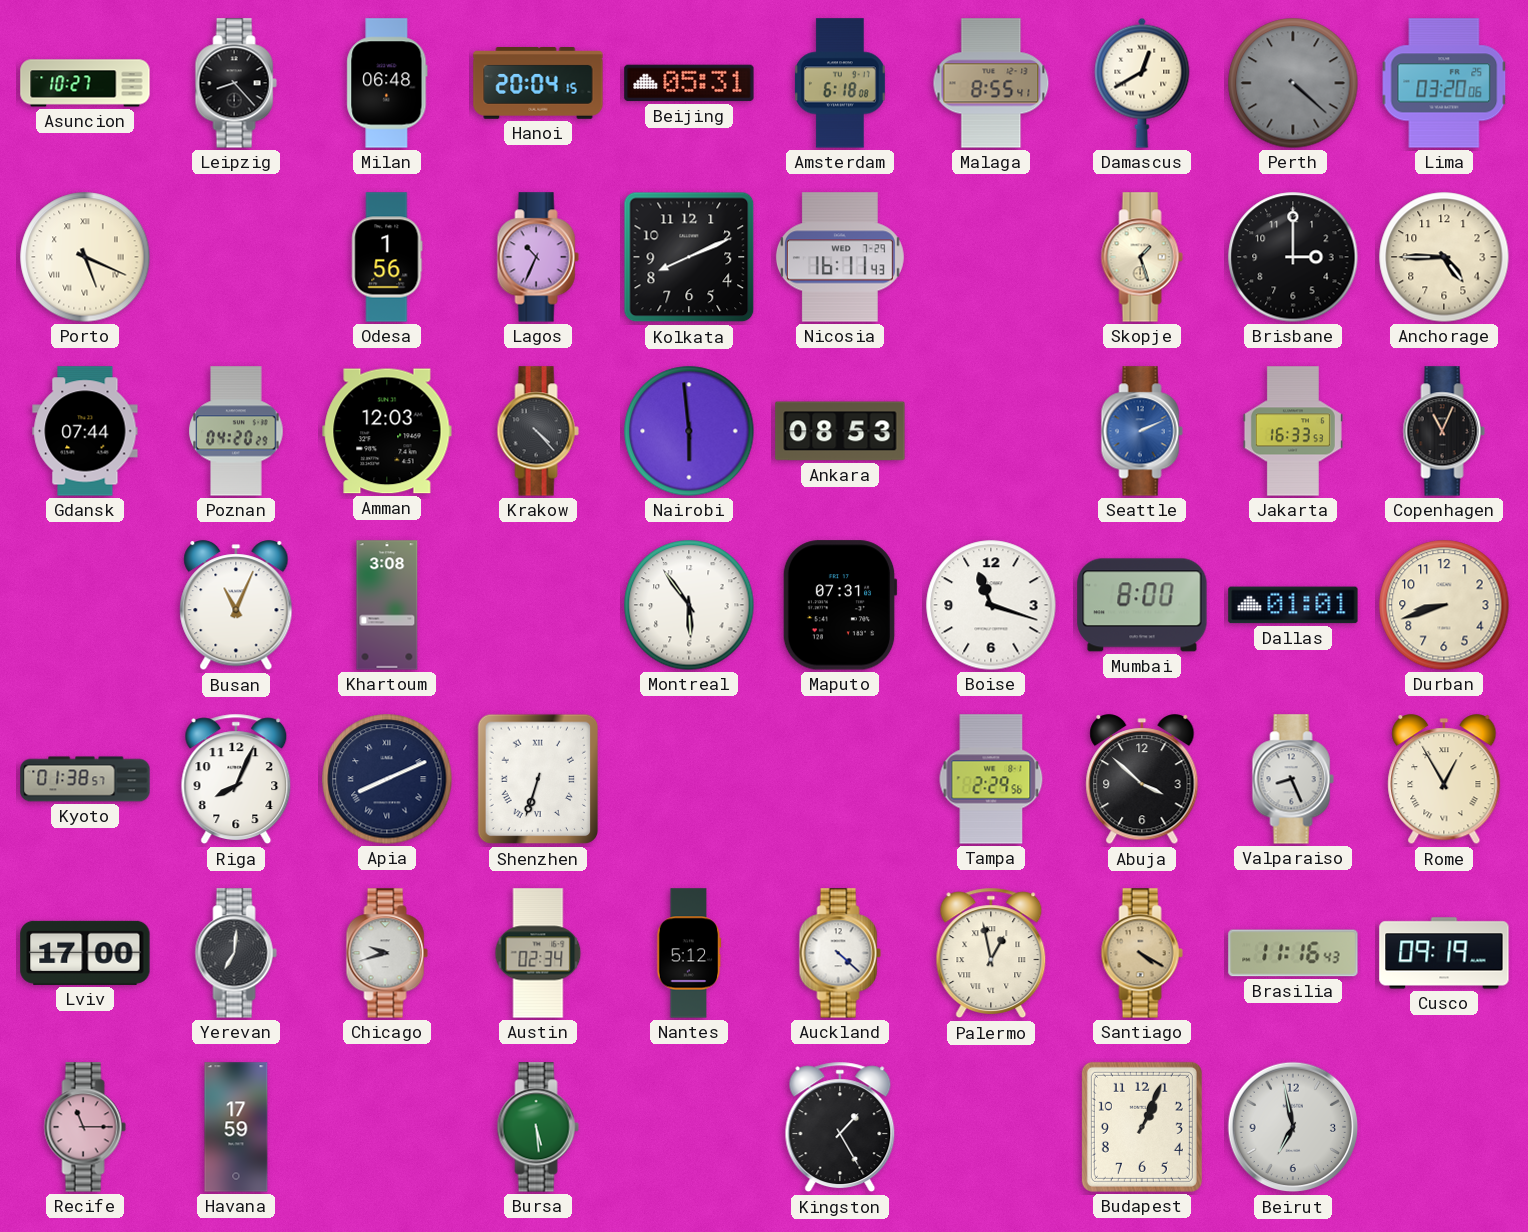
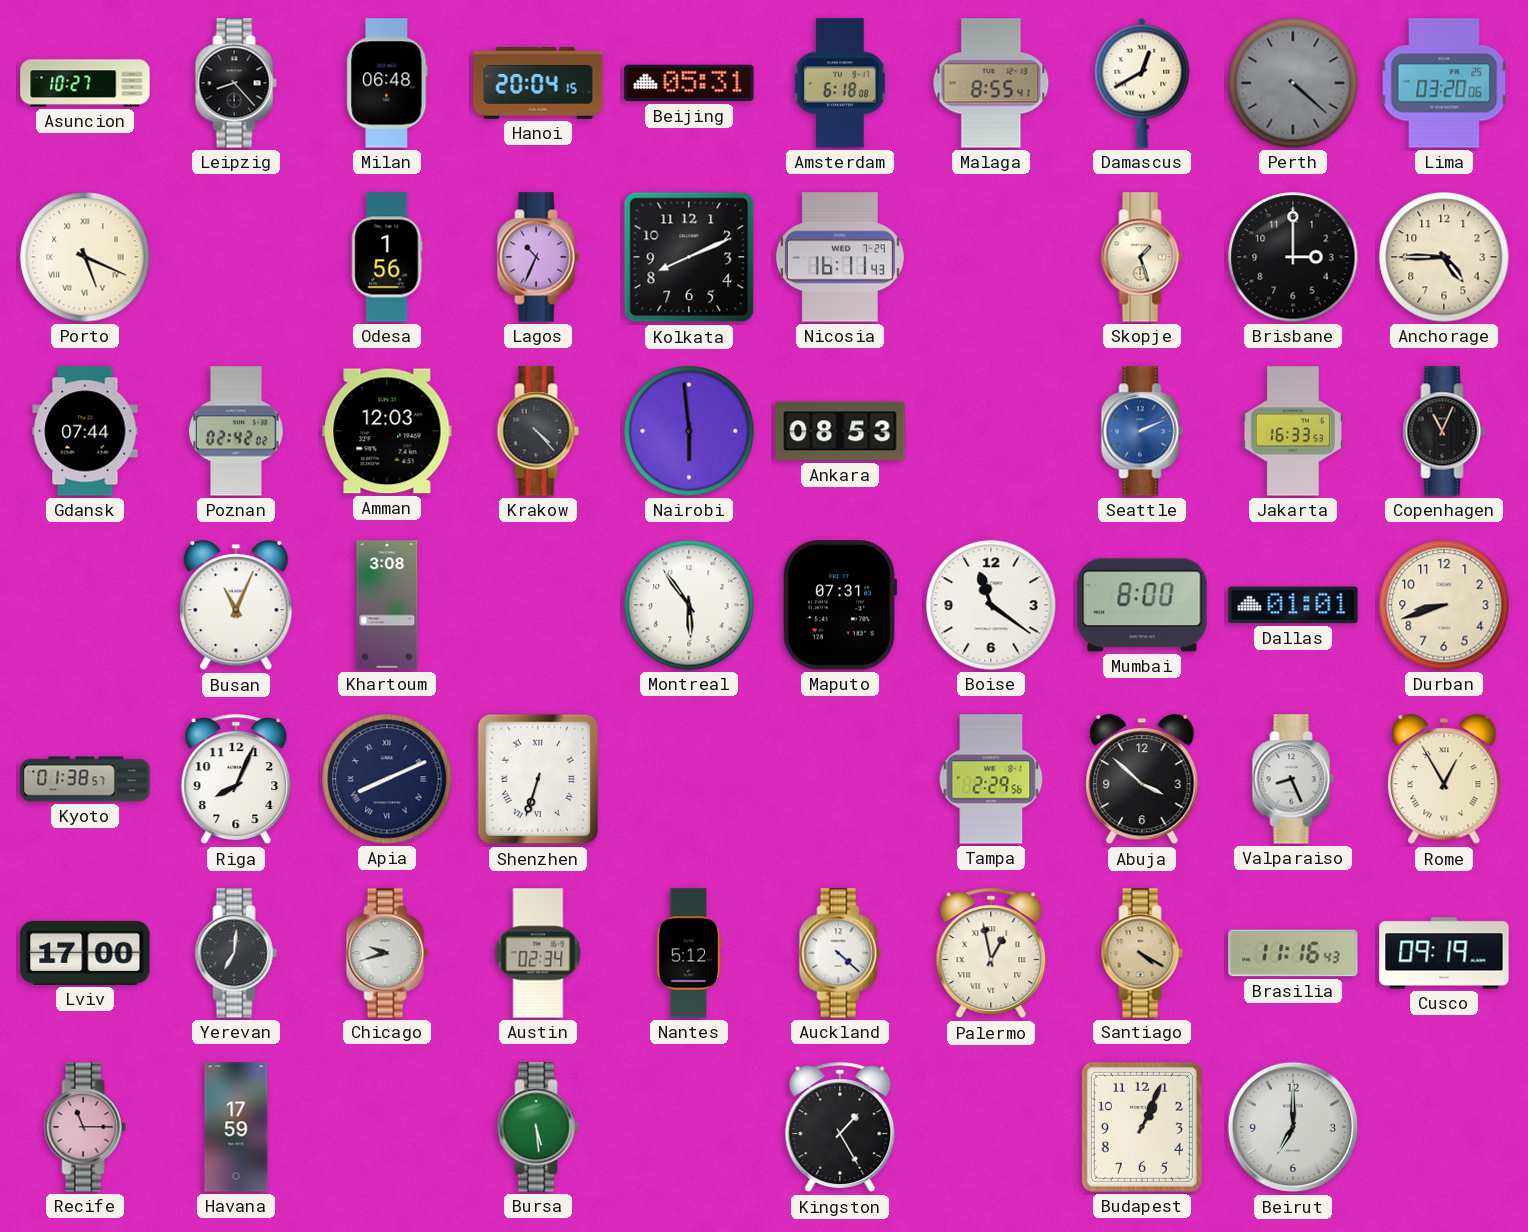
Poznan: 04:20 -> 02:42 (236, 431)
Boise: 11:18 -> 11:21 (991, 605)
Beirut: 6:58 -> 7:00 (1293, 1127)
